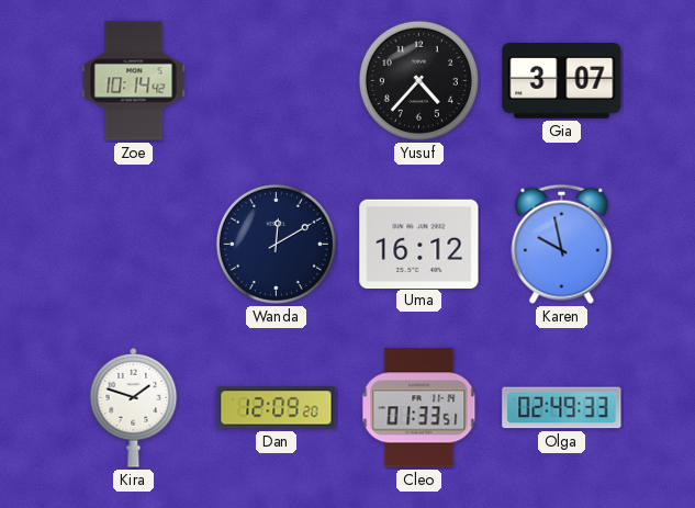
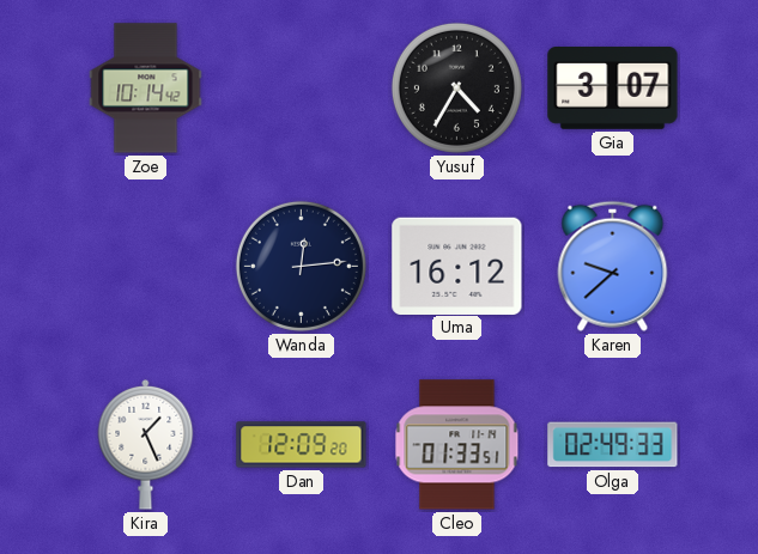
Yusuf: 4:37 -> 4:35 (456, 87)
Wanda: 12:10 -> 12:14 (301, 266)
Karen: 9:58 -> 9:38 (613, 266)
Kira: 1:48 -> 1:26 (146, 444)
